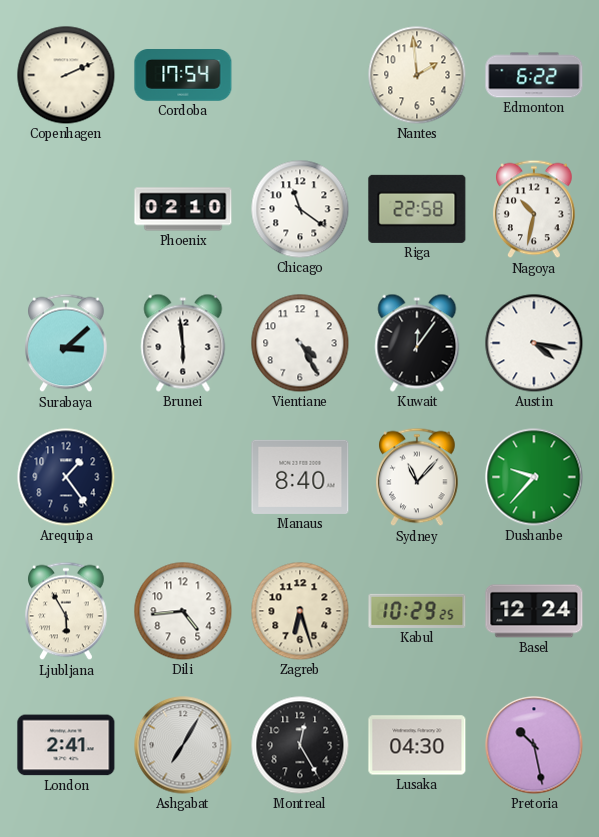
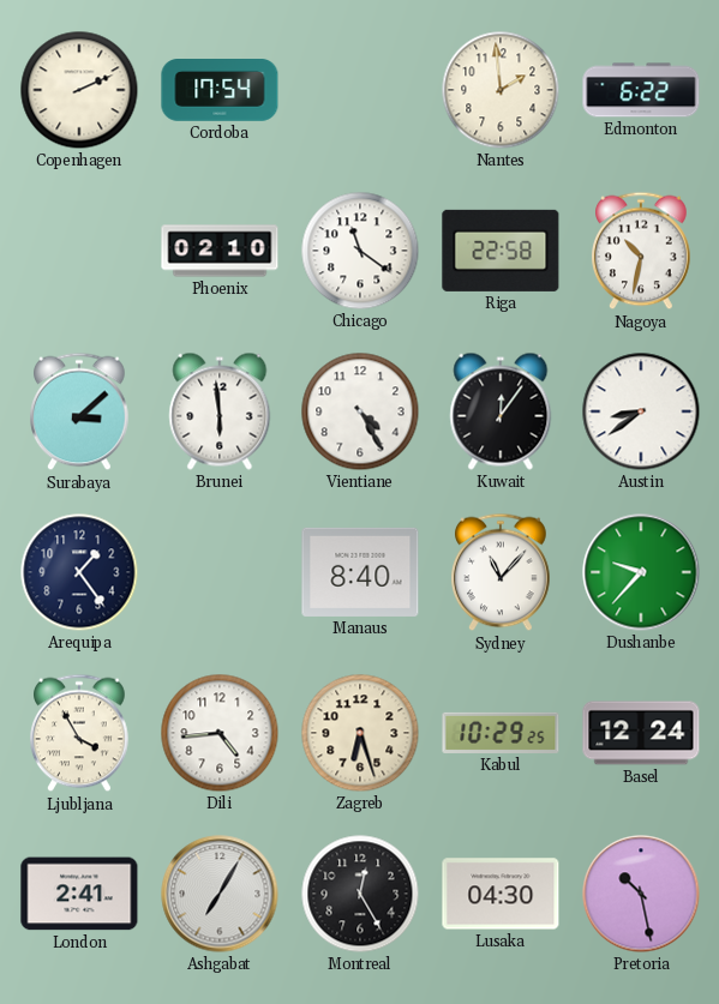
Austin: 4:17 -> 8:39 (641, 411)
Ljubljana: 5:55 -> 3:55 (80, 733)
